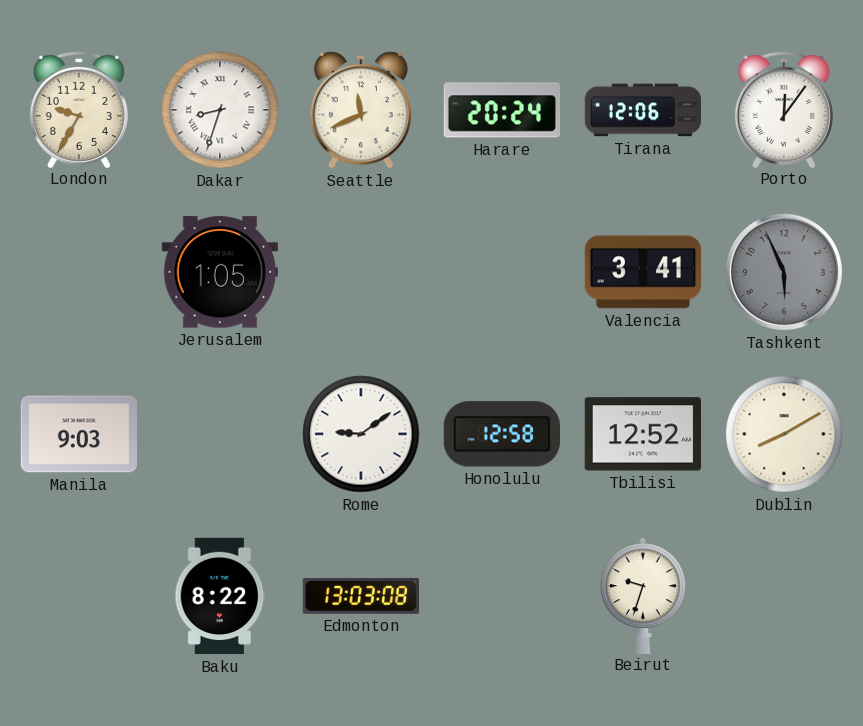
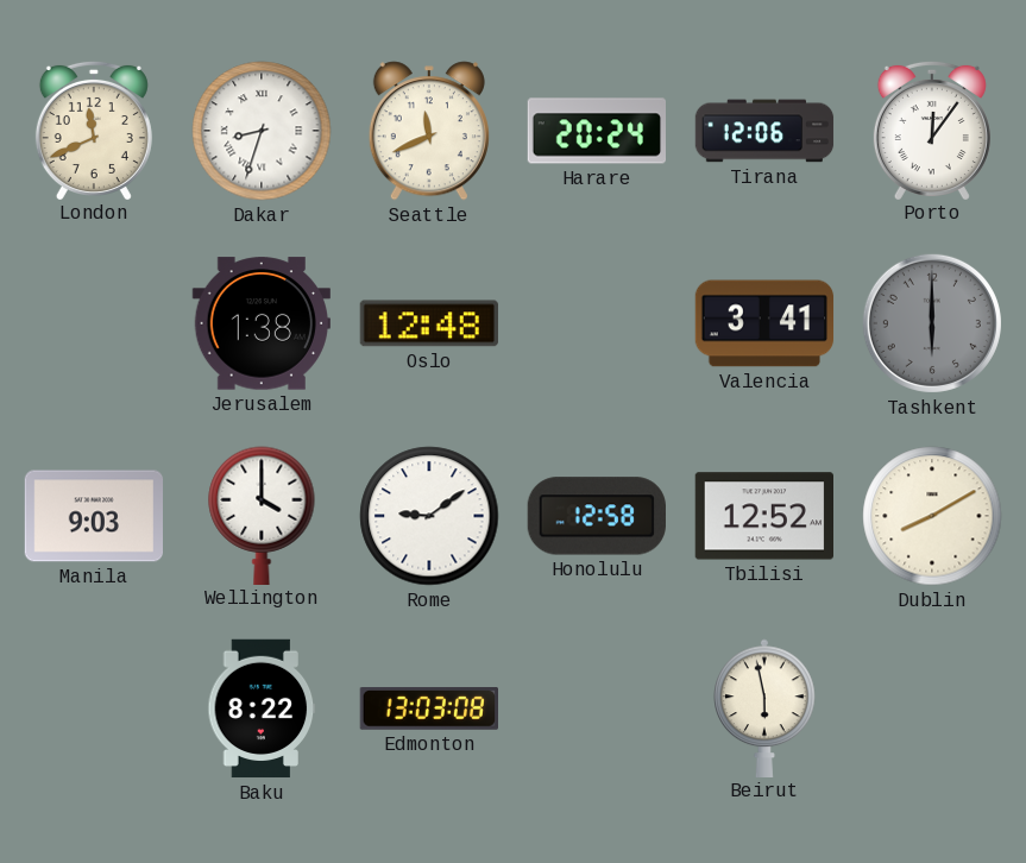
London: 9:35 -> 11:41 (94, 130)
Jerusalem: 1:05 -> 1:38 (262, 323)
Oslo: none -> 12:48 (429, 323)
Tashkent: 5:56 -> 6:00 (932, 323)
Wellington: none -> 4:00 (262, 515)
Beirut: 9:33 -> 5:58 (764, 707)
